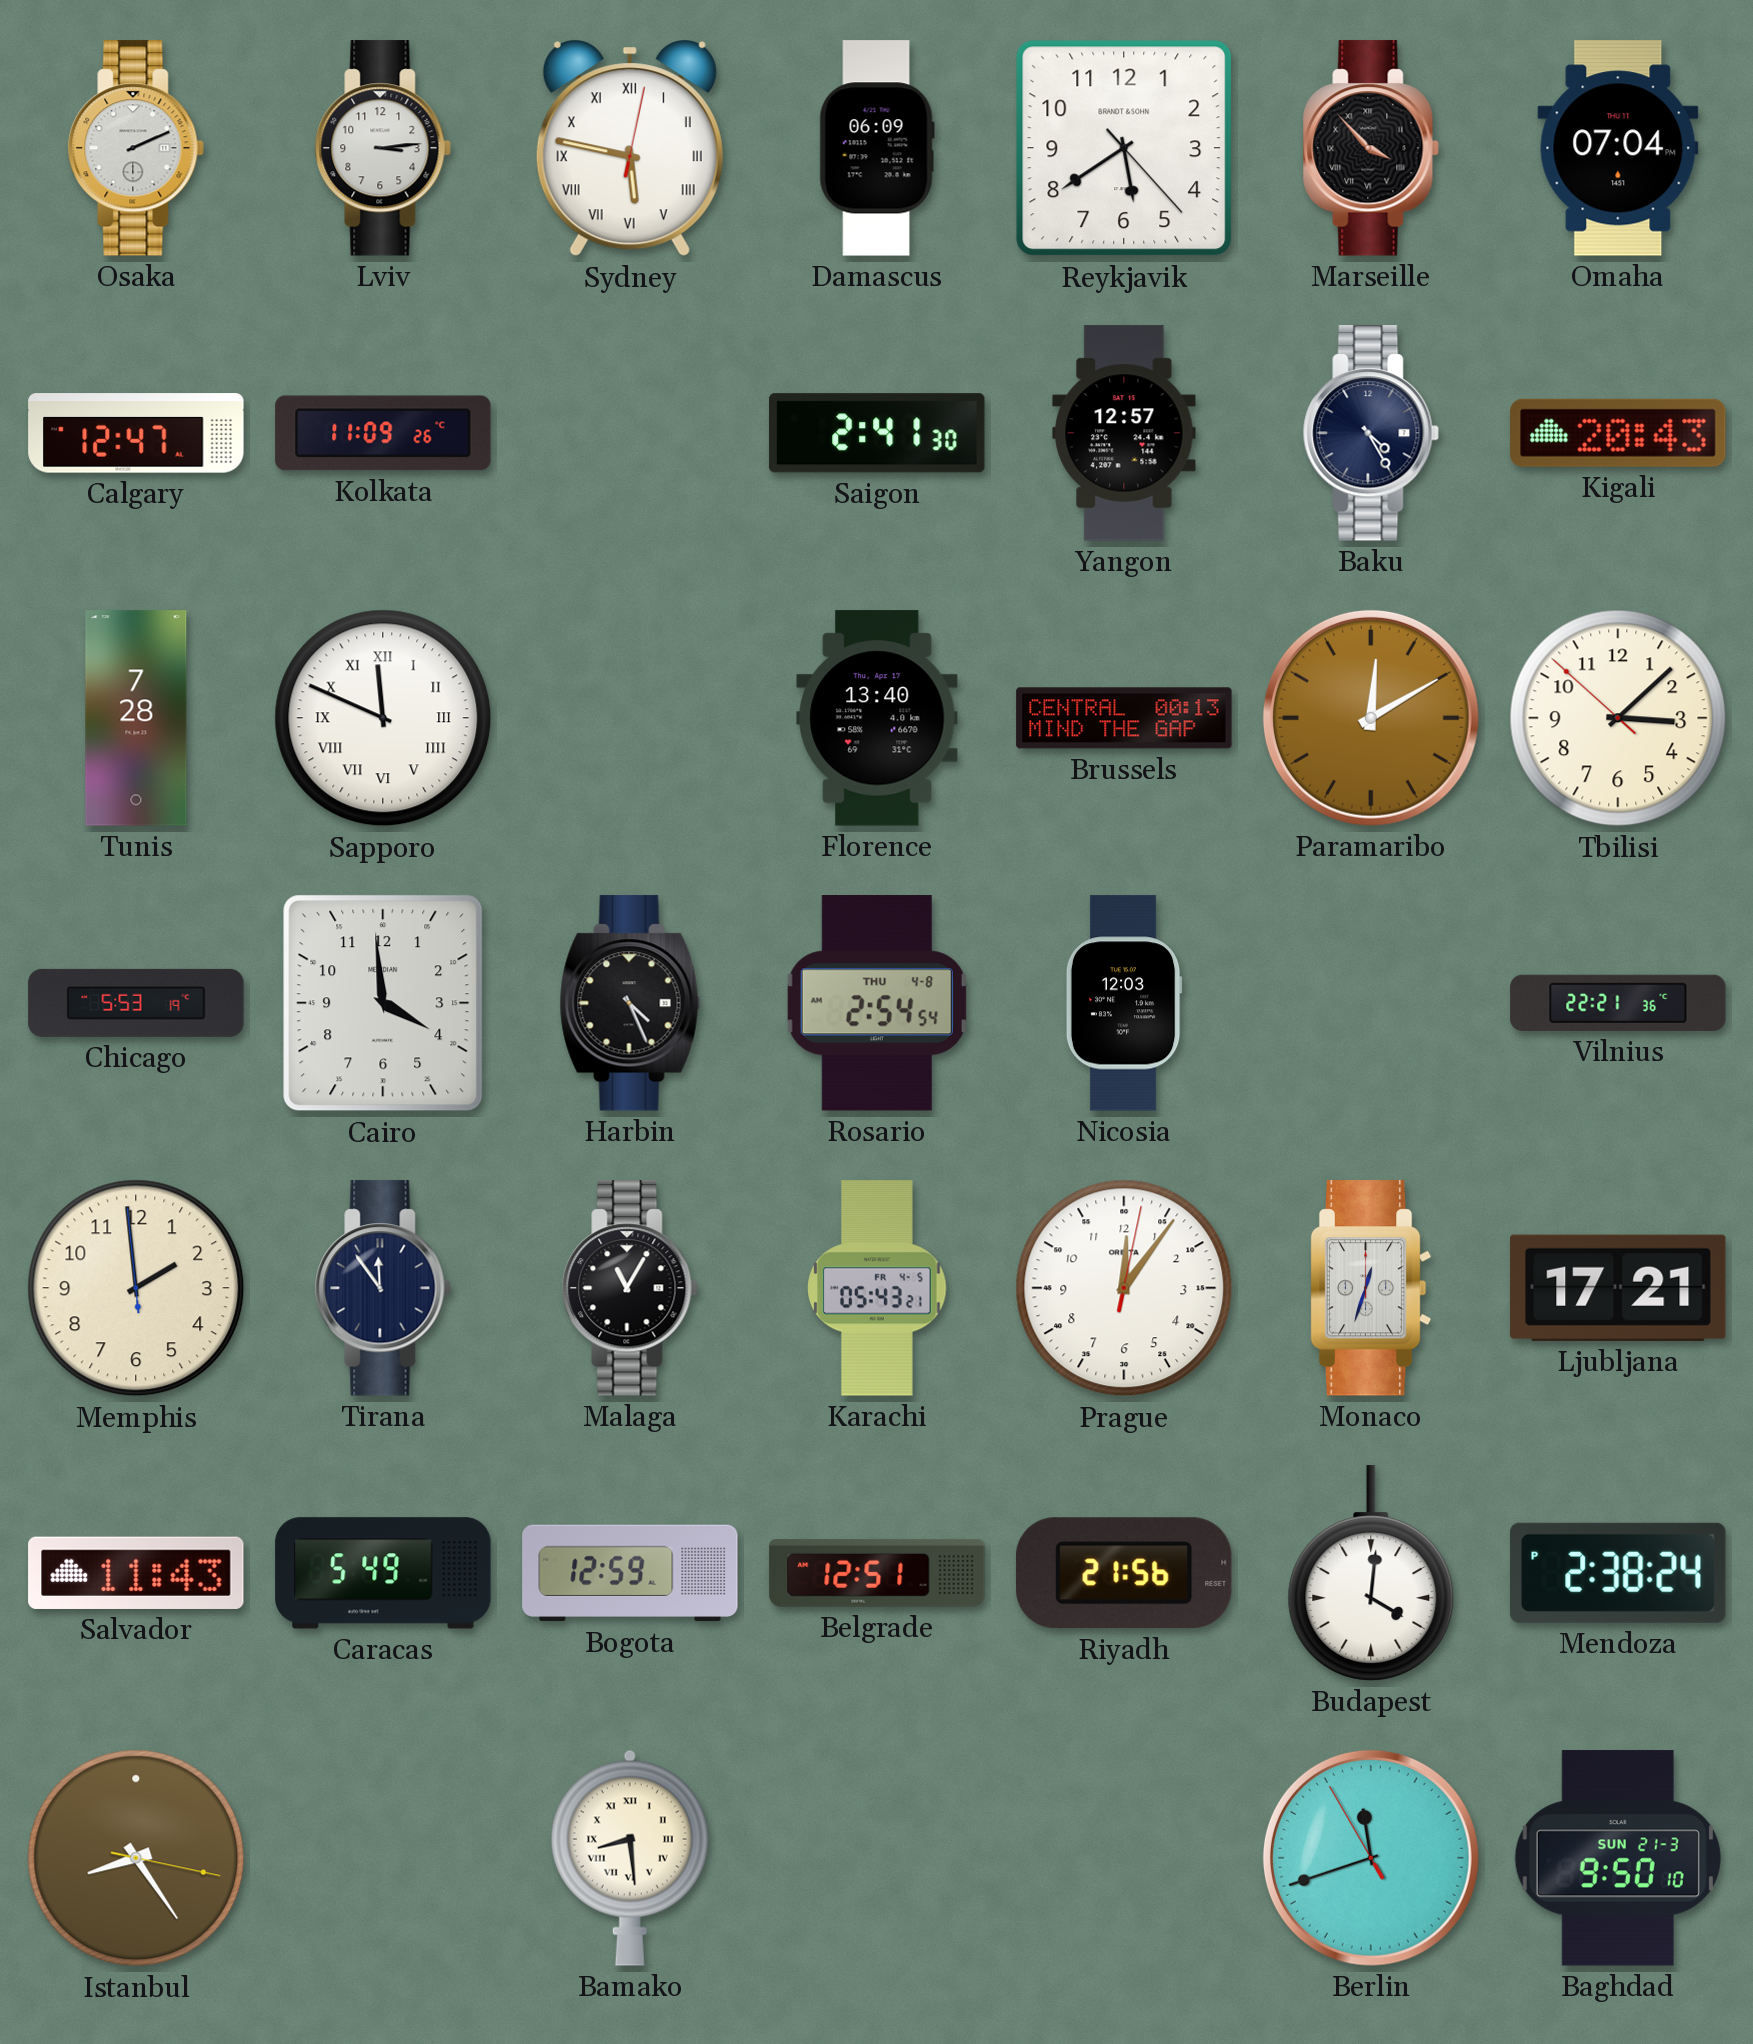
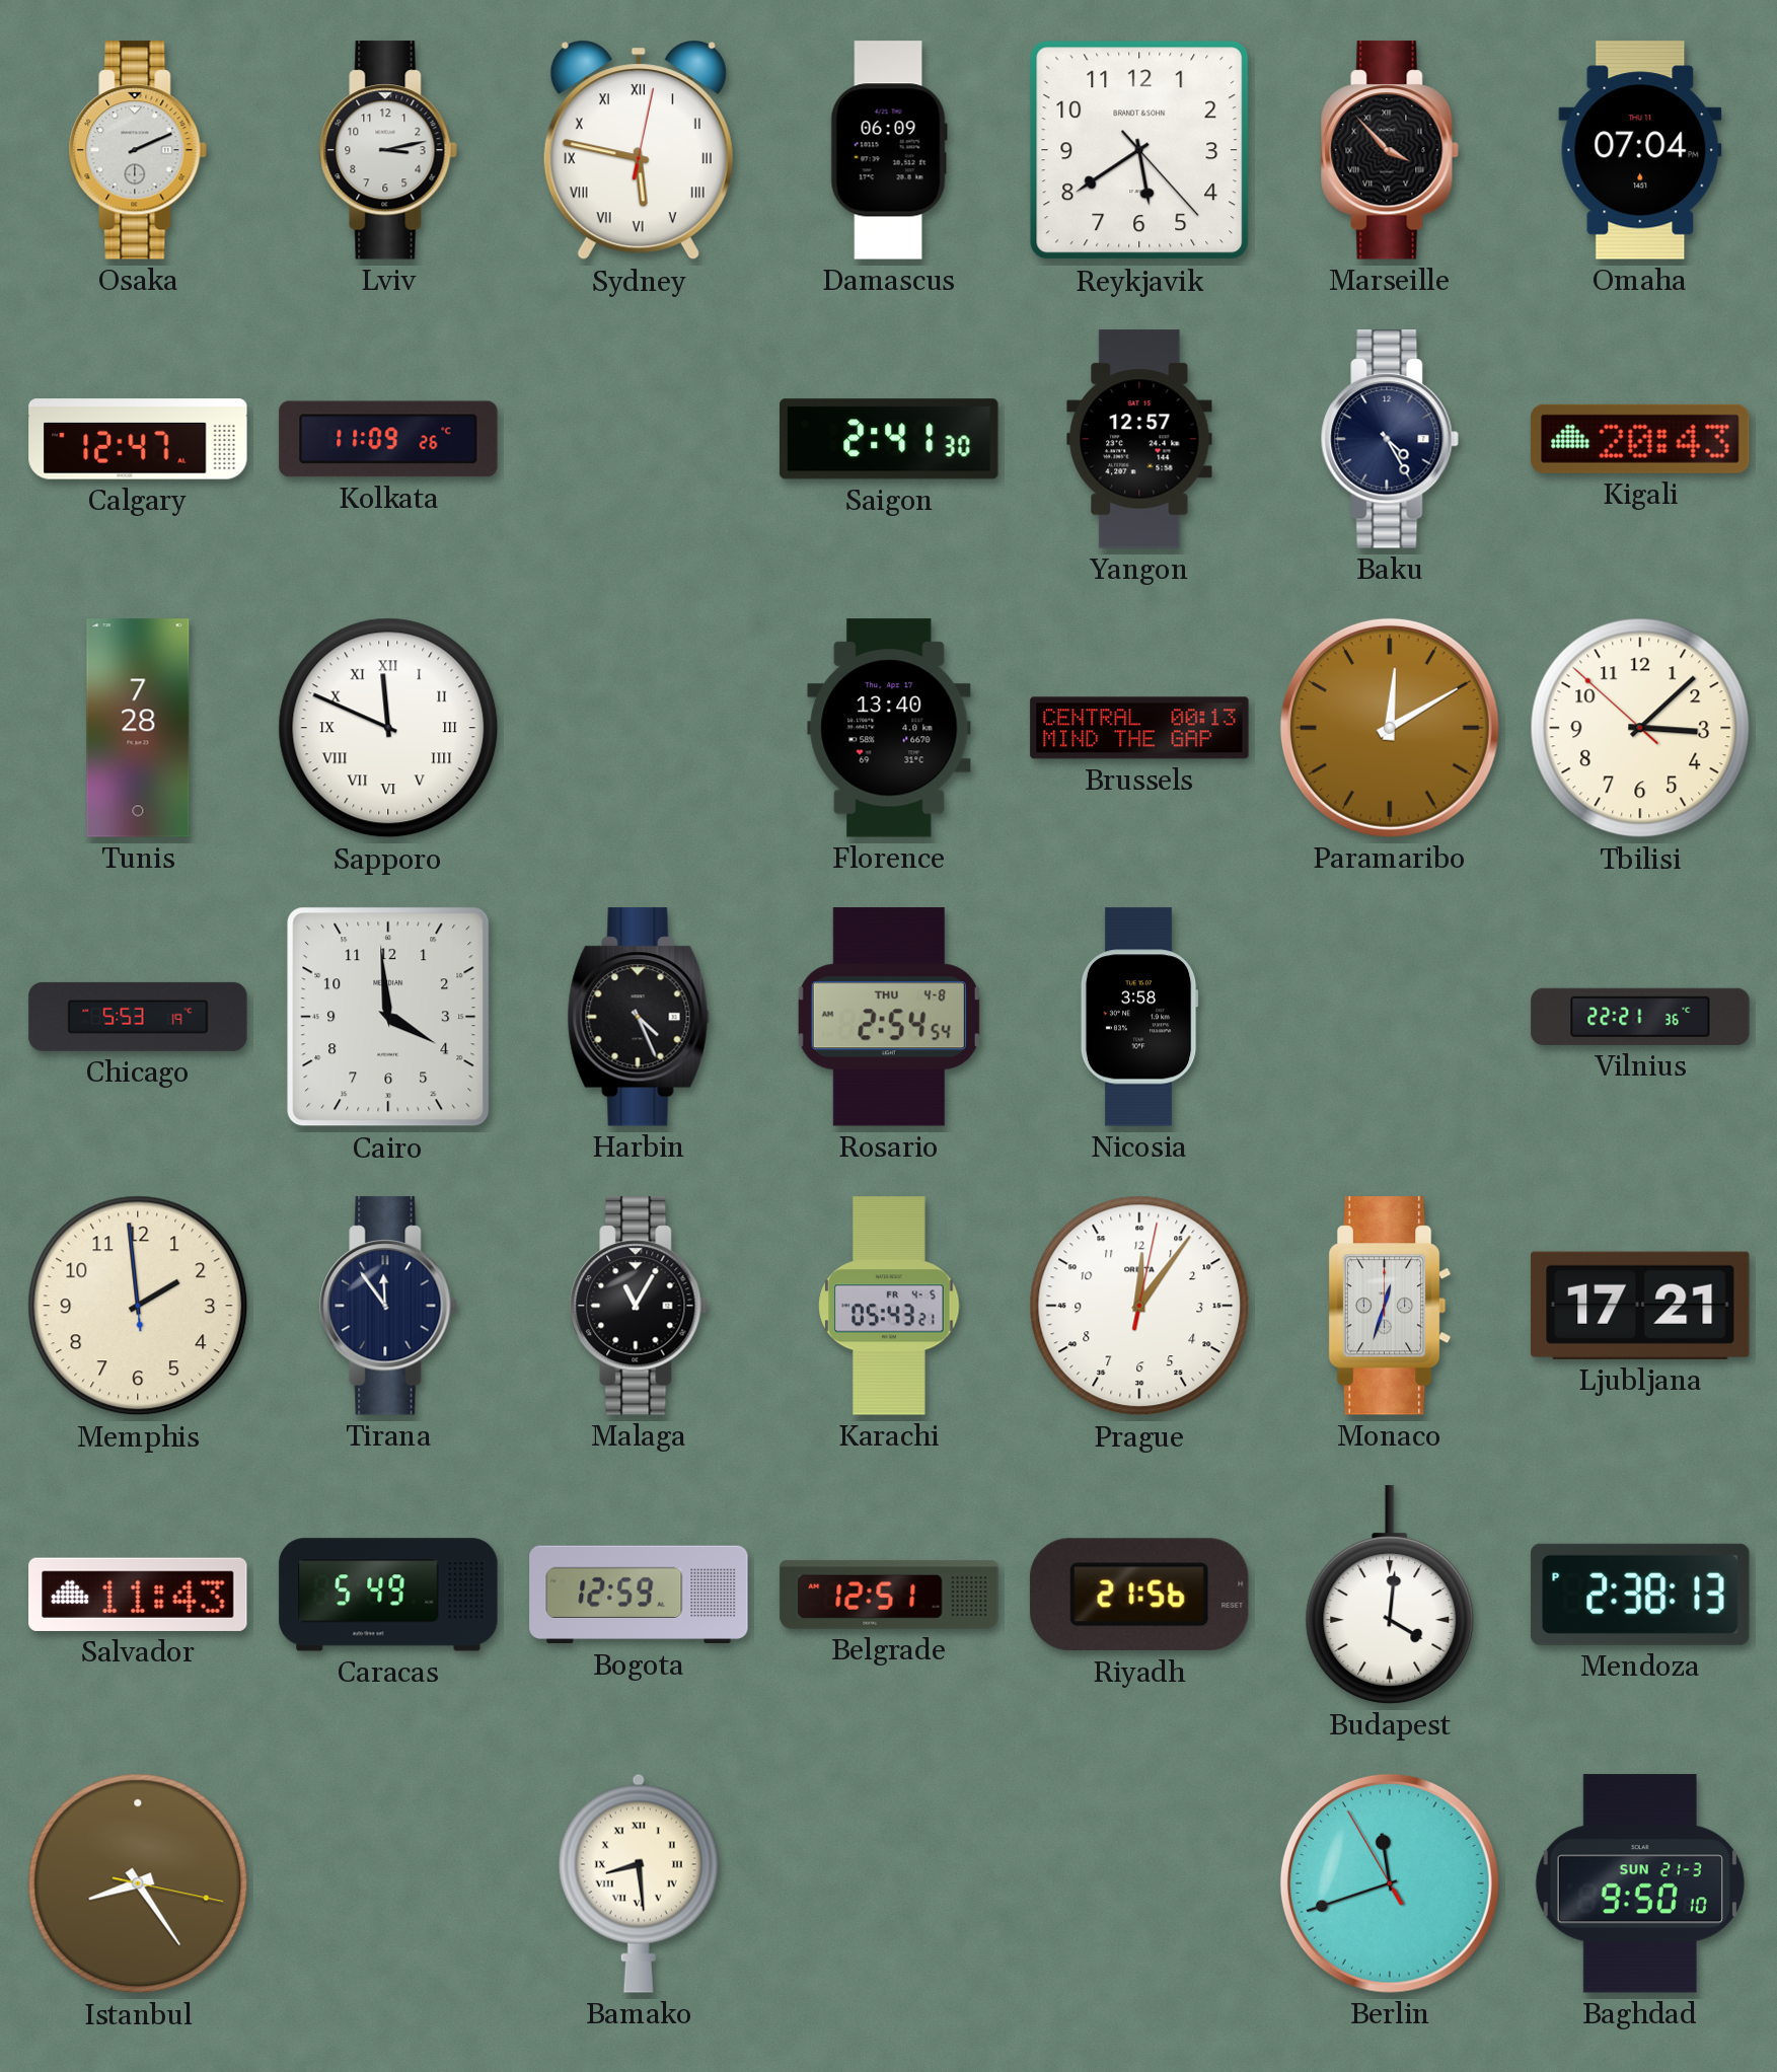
Lviv: 3:14 -> 3:13 (388, 150)
Nicosia: 12:03 -> 3:58 (1139, 1017)
Mendoza: 2:38:24 PM -> 2:38:13 PM (1640, 1595)
